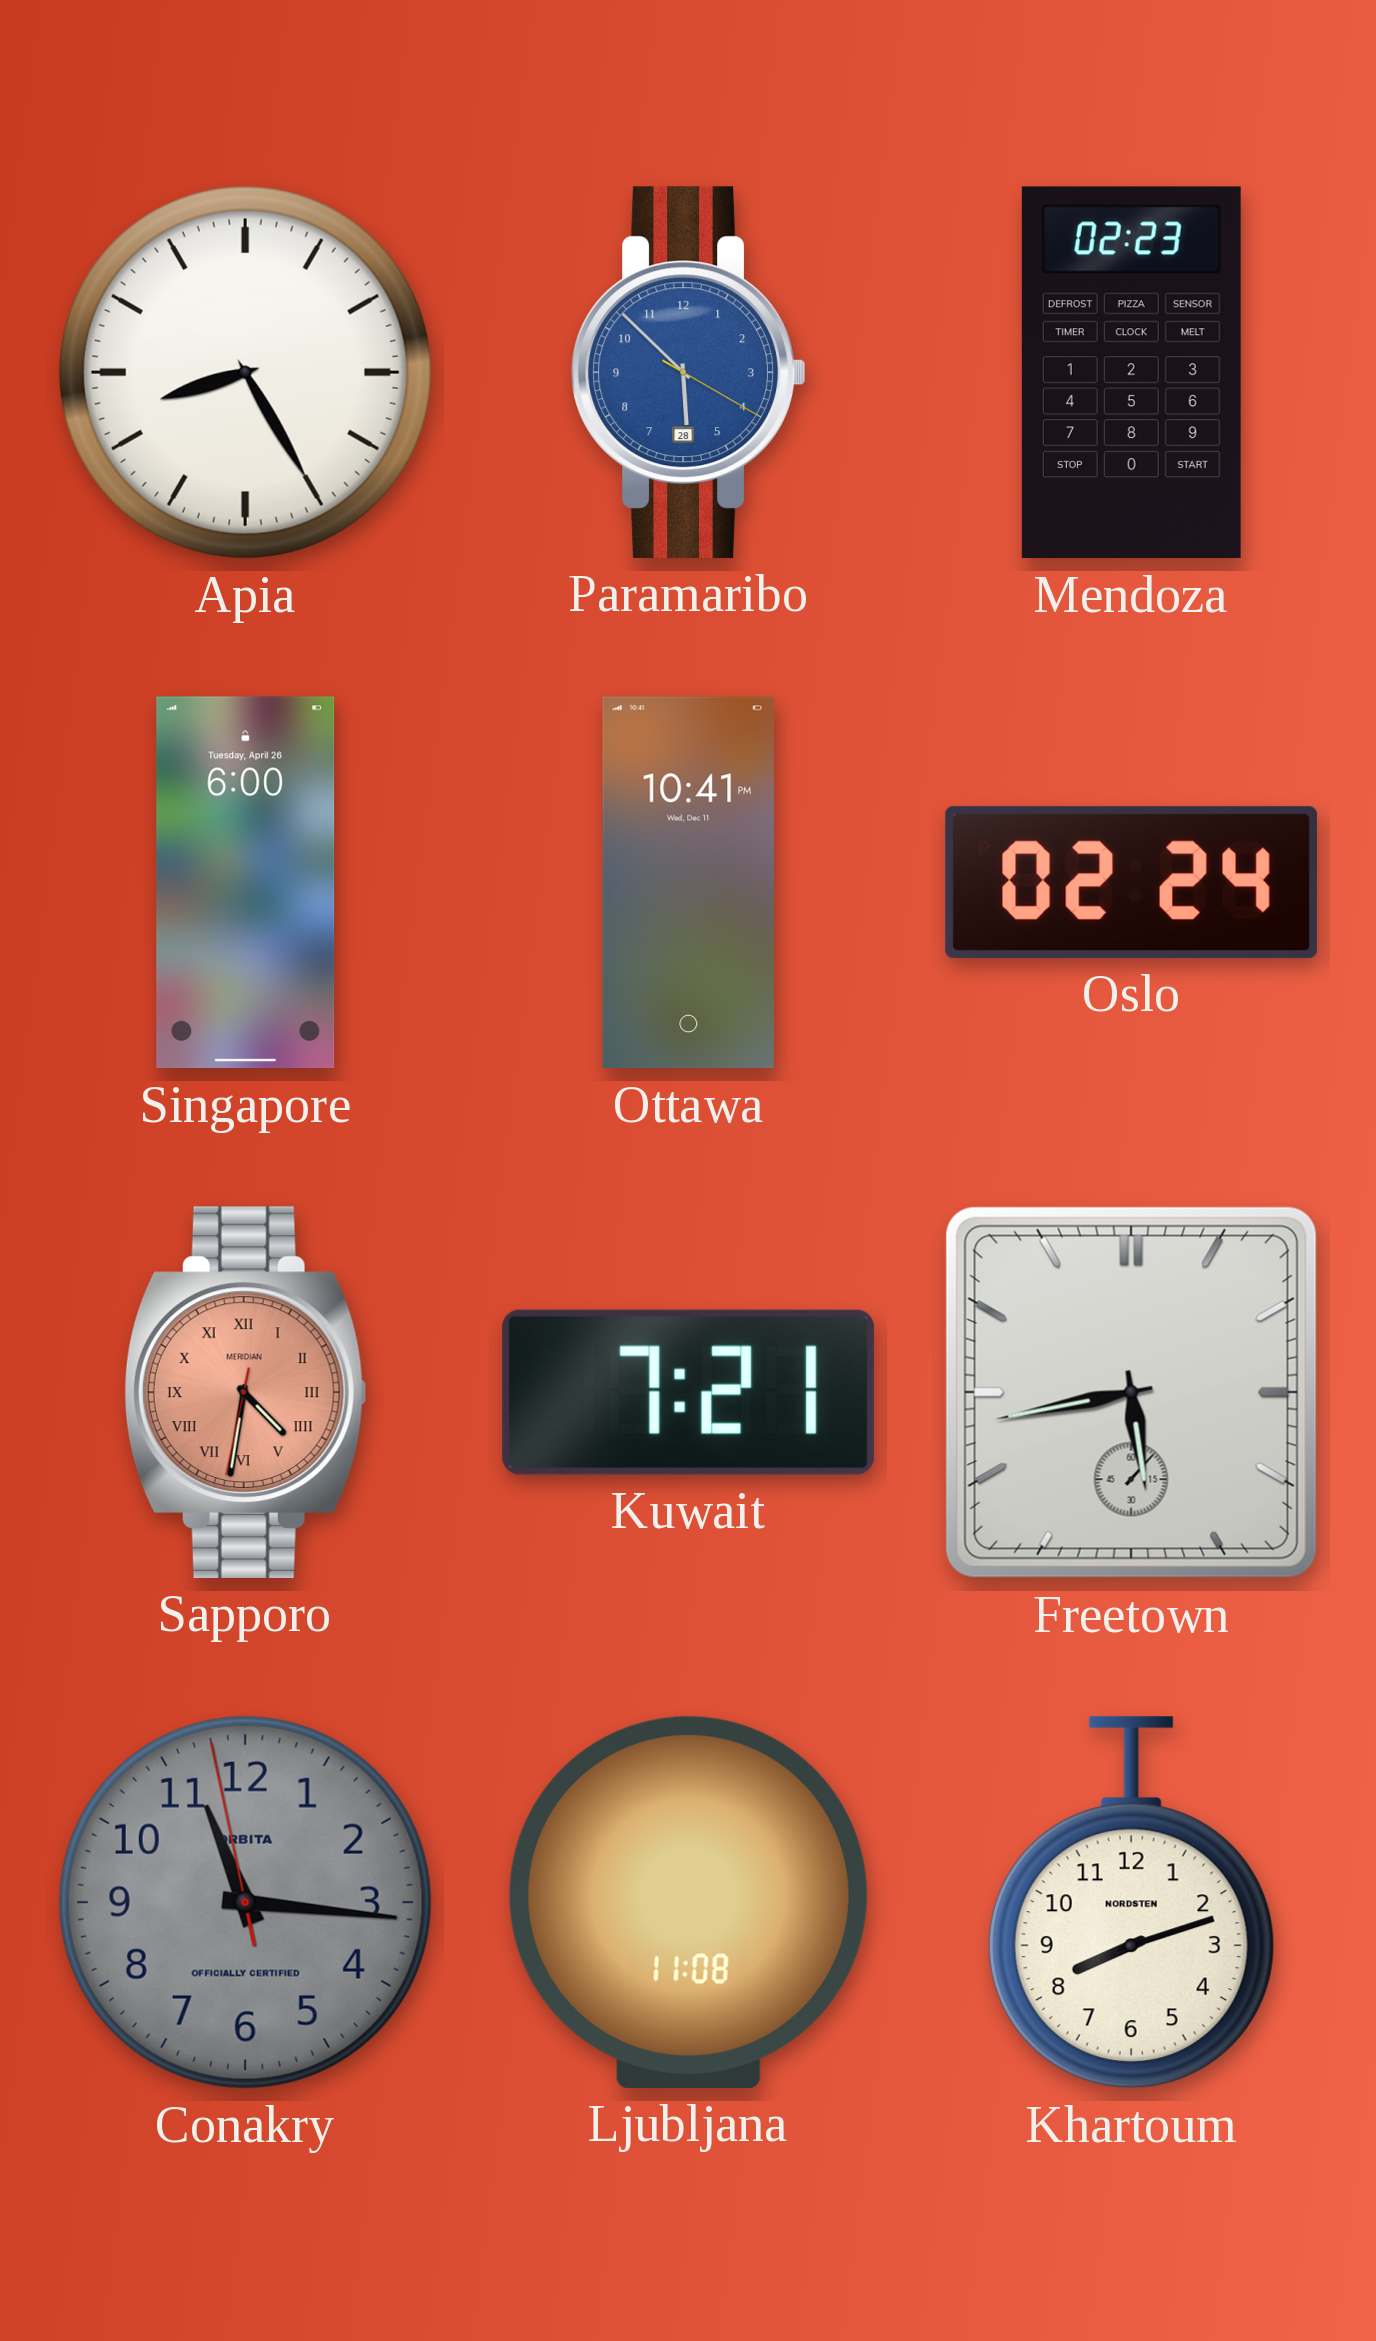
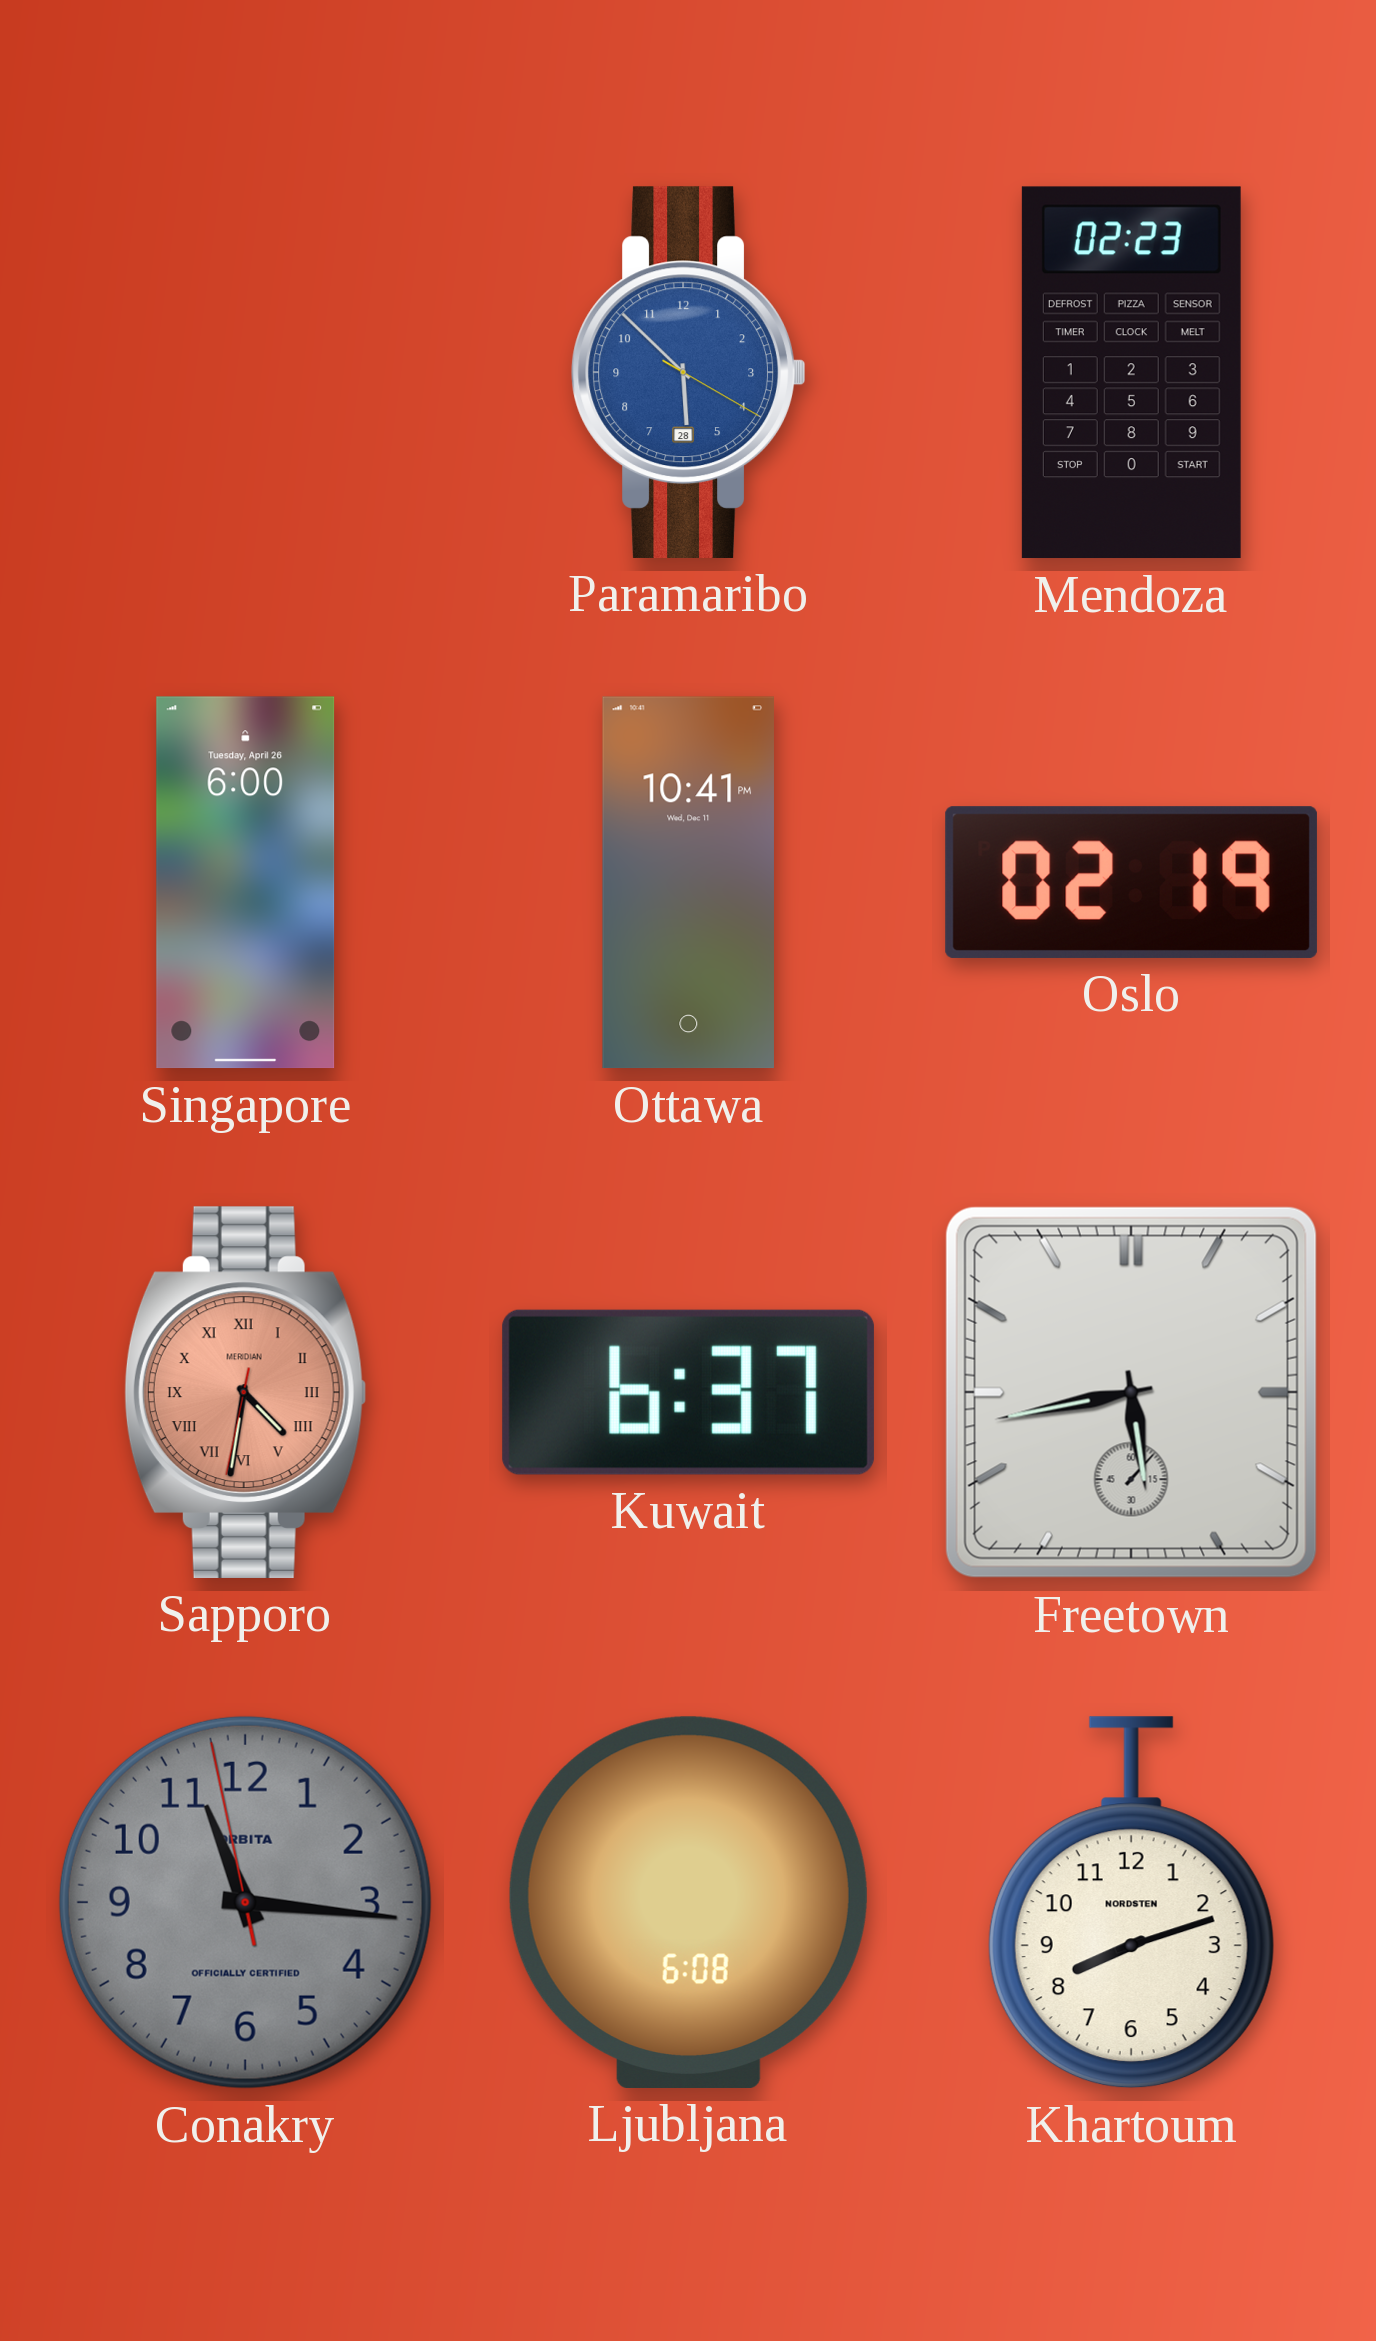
Apia: 8:25 -> none (245, 372)
Oslo: 02:24 -> 02:19 (1131, 882)
Kuwait: 7:21 -> 6:37 (688, 1392)
Ljubljana: 11:08 -> 6:08 (688, 1902)
